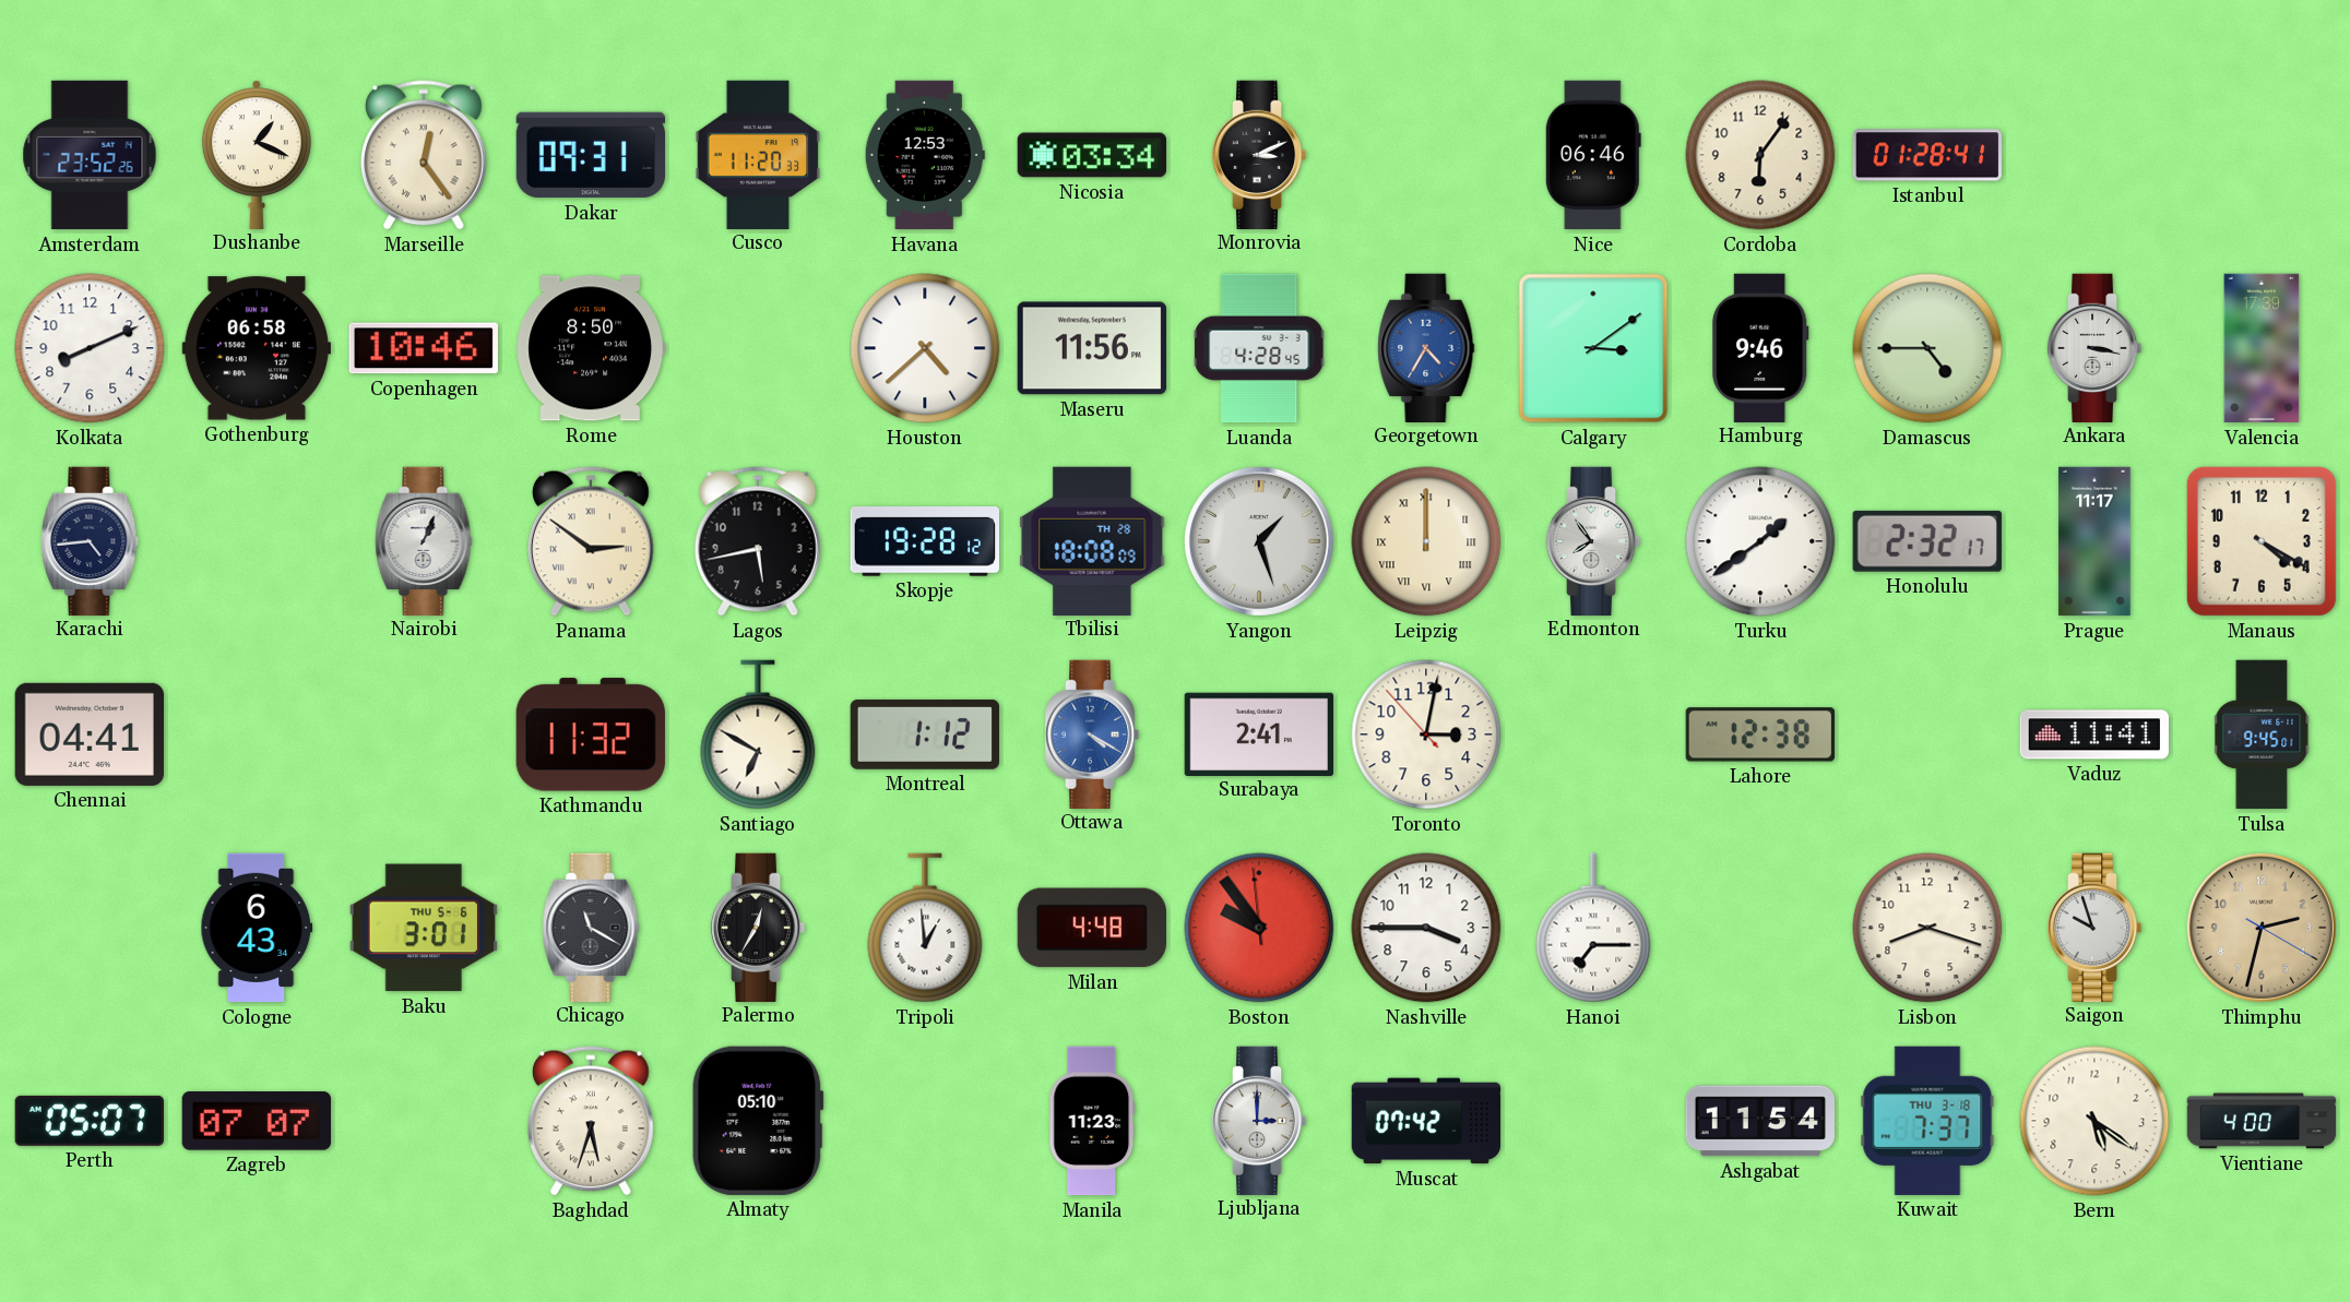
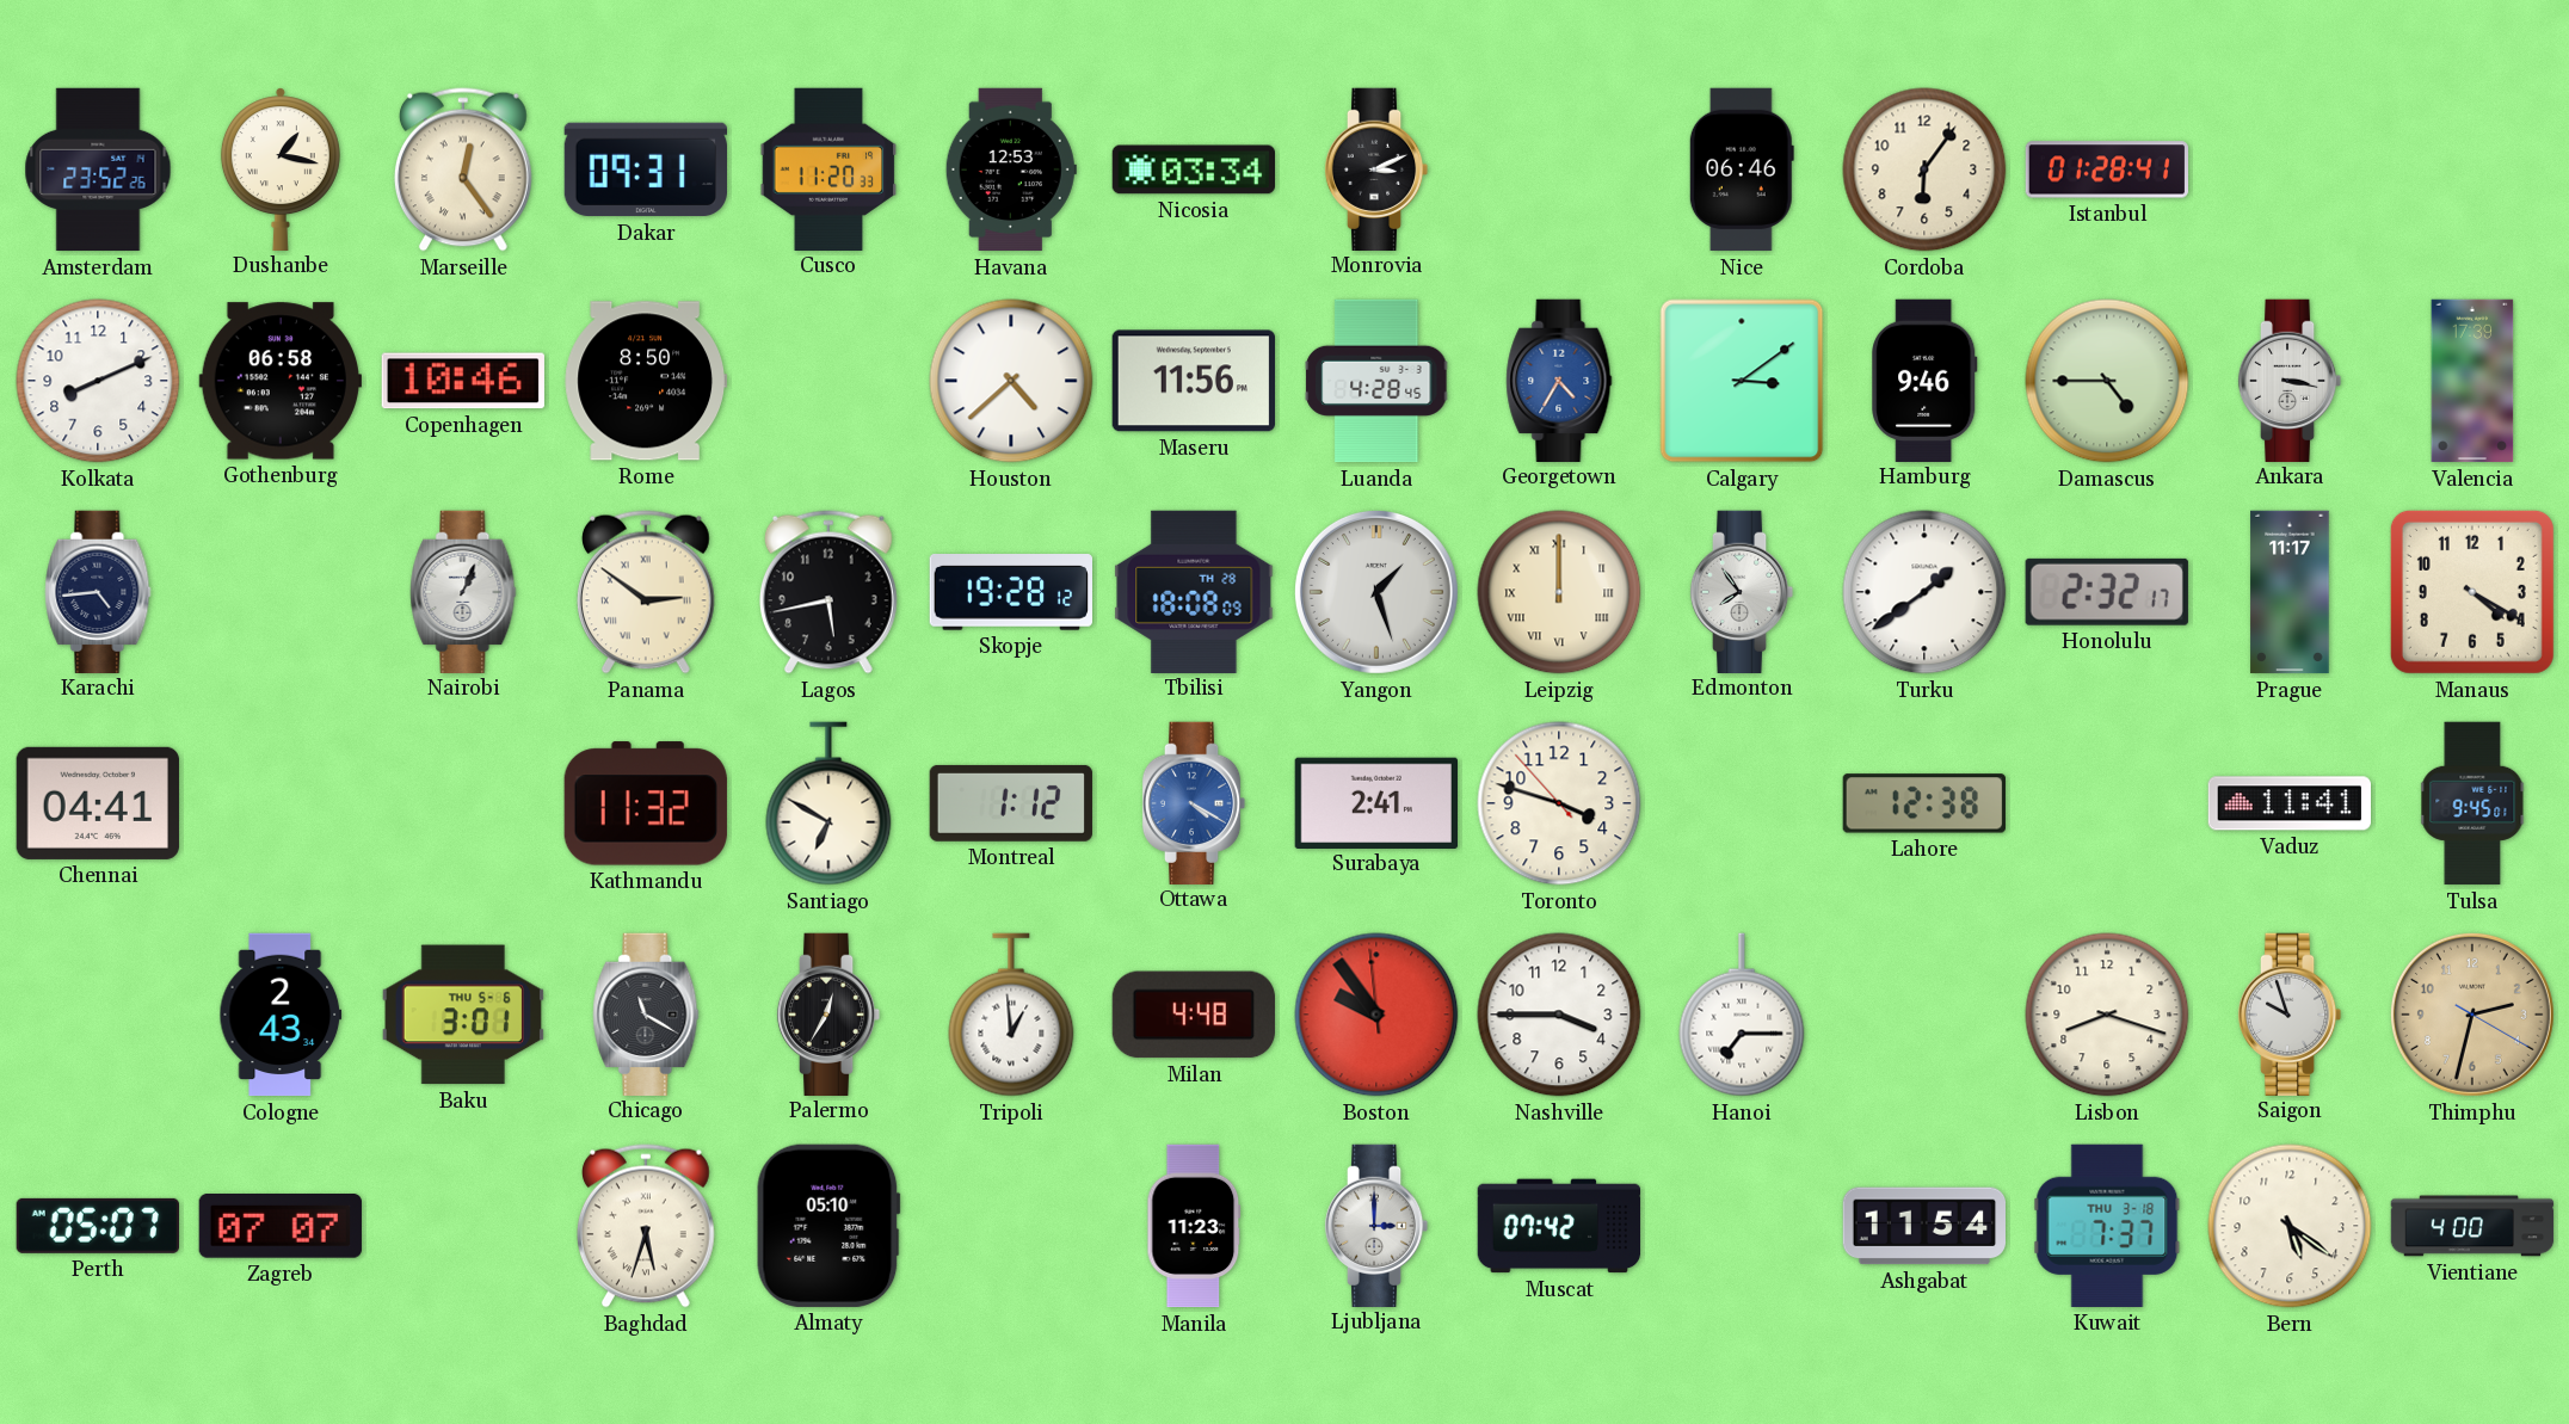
Dushanbe: 1:19 -> 1:17 (281, 168)
Toronto: 3:01 -> 3:47 (1559, 803)
Cologne: 6:43 -> 2:43 (281, 1015)
